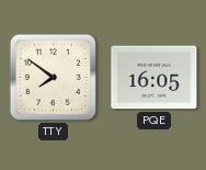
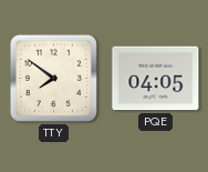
PQE: 16:05 -> 04:05 (156, 79)
